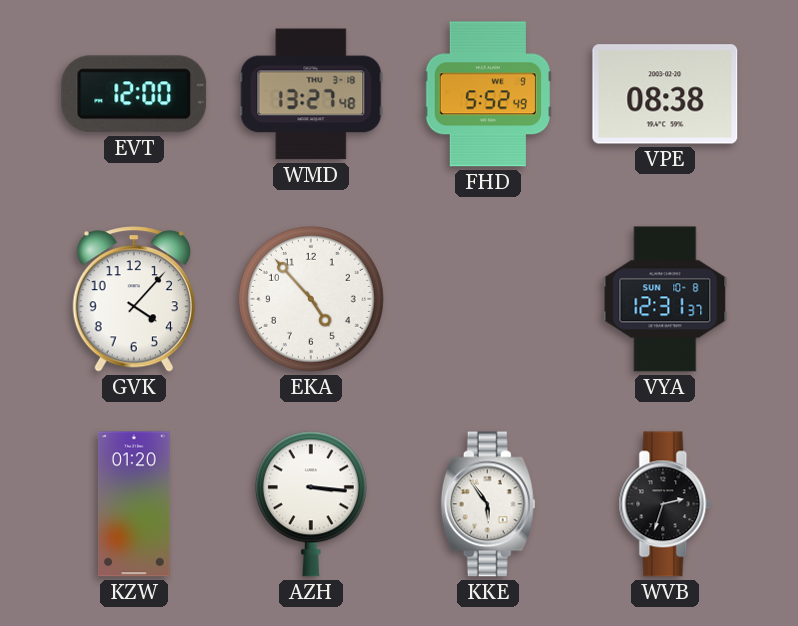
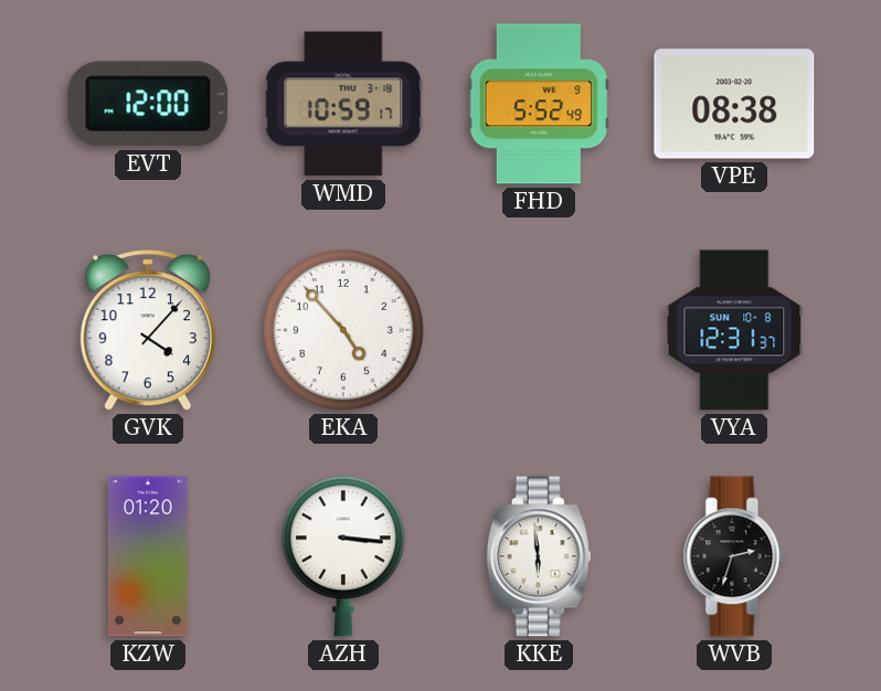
WMD: 13:27 -> 10:59 (343, 104)
KKE: 5:54 -> 5:59 (539, 556)
